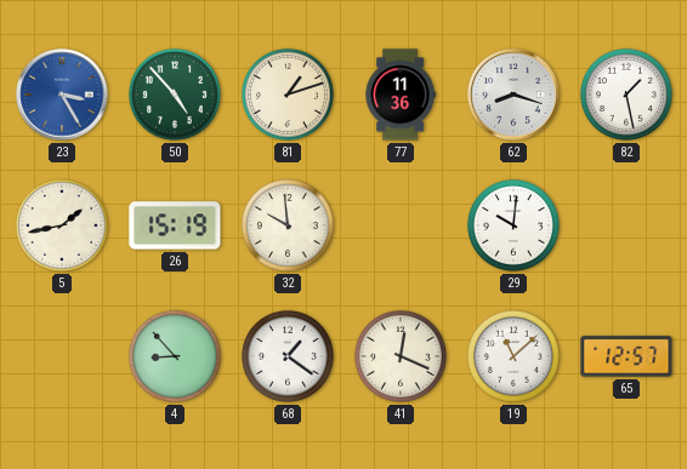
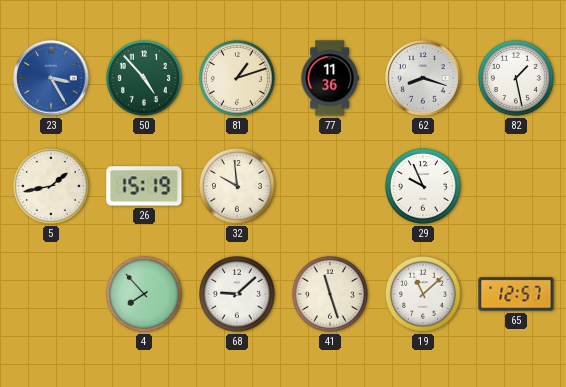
29: 10:01 -> 9:56 (423, 186)
4: 8:53 -> 7:53 (144, 294)
68: 1:21 -> 9:08 (237, 294)
41: 12:19 -> 11:27 (330, 294)
